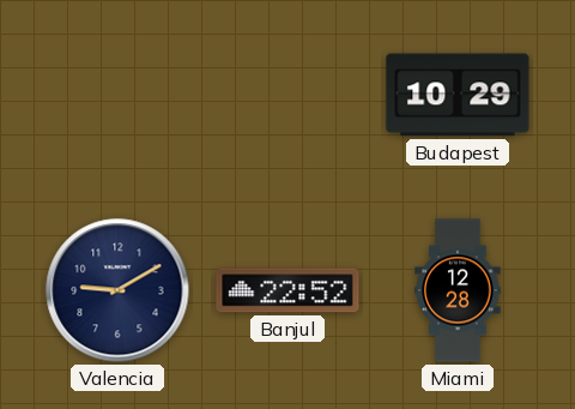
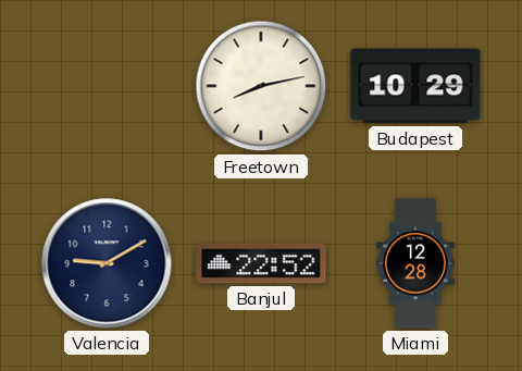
Freetown: none -> 8:13 (261, 86)
